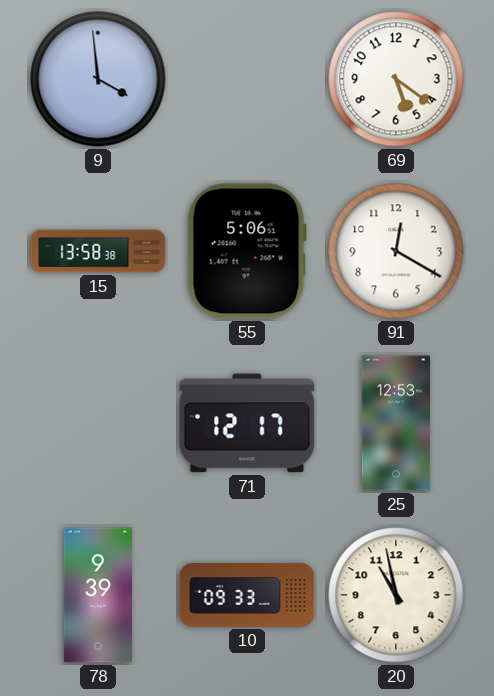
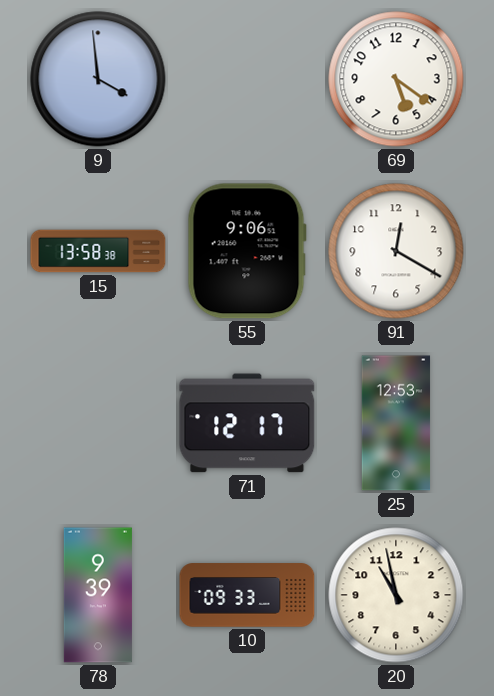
55: 5:06 -> 9:06 (247, 251)
